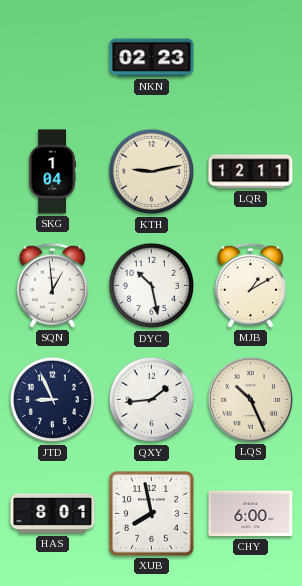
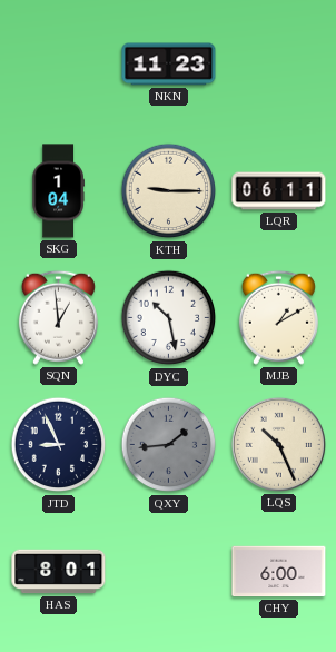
NKN: 02:23 -> 11:23 (169, 65)
KTH: 9:13 -> 9:15 (169, 191)
LQR: 12:11 -> 06:11 (279, 191)
QXY dial: white -> grey (169, 445)
XUB: 7:58 -> none (152, 514)
